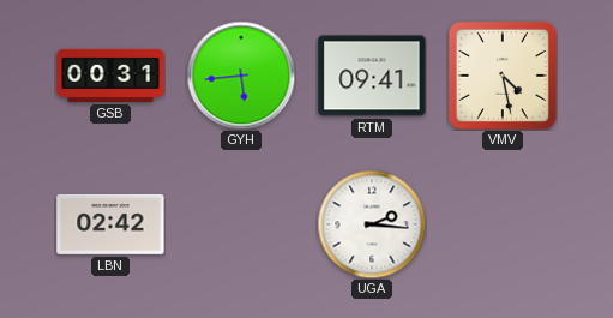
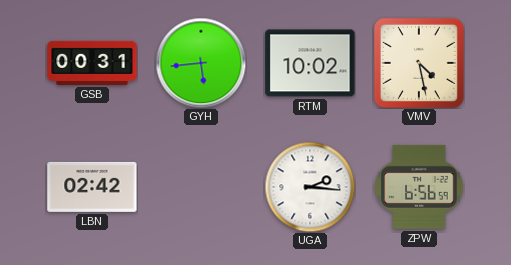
RTM: 09:41 -> 10:02 (310, 63)
ZPW: none -> 6:56 (419, 187)
